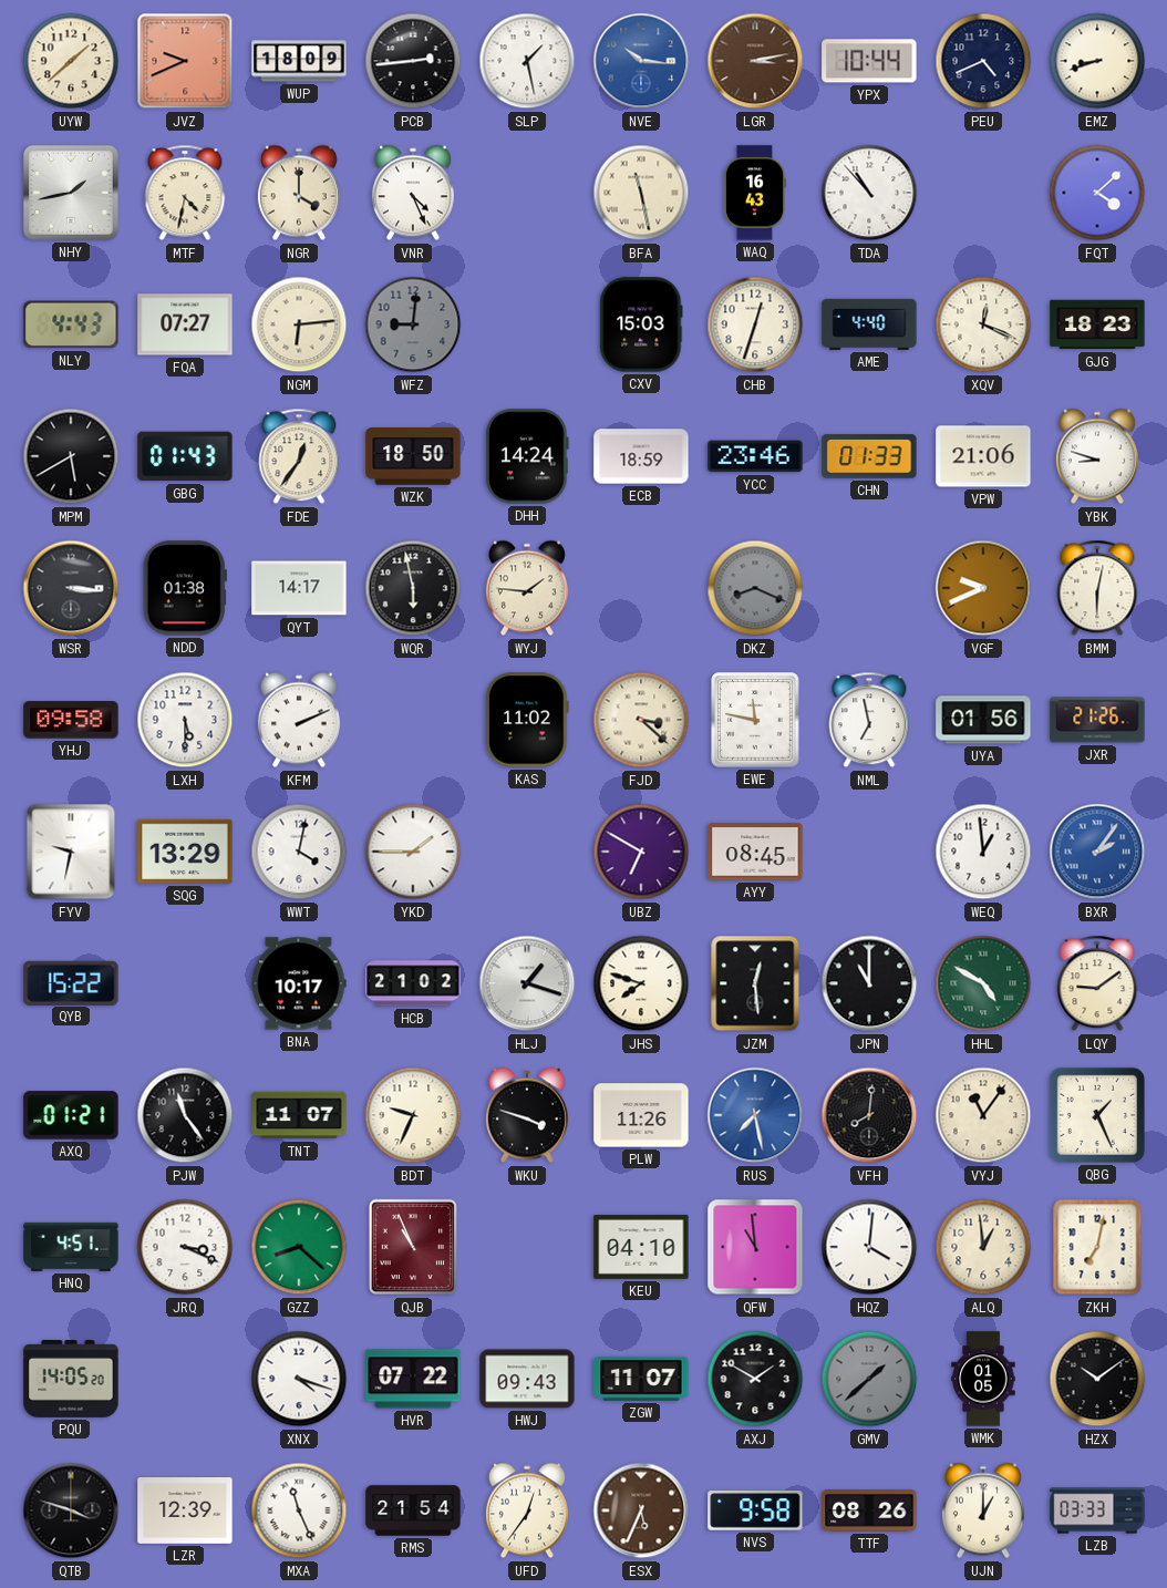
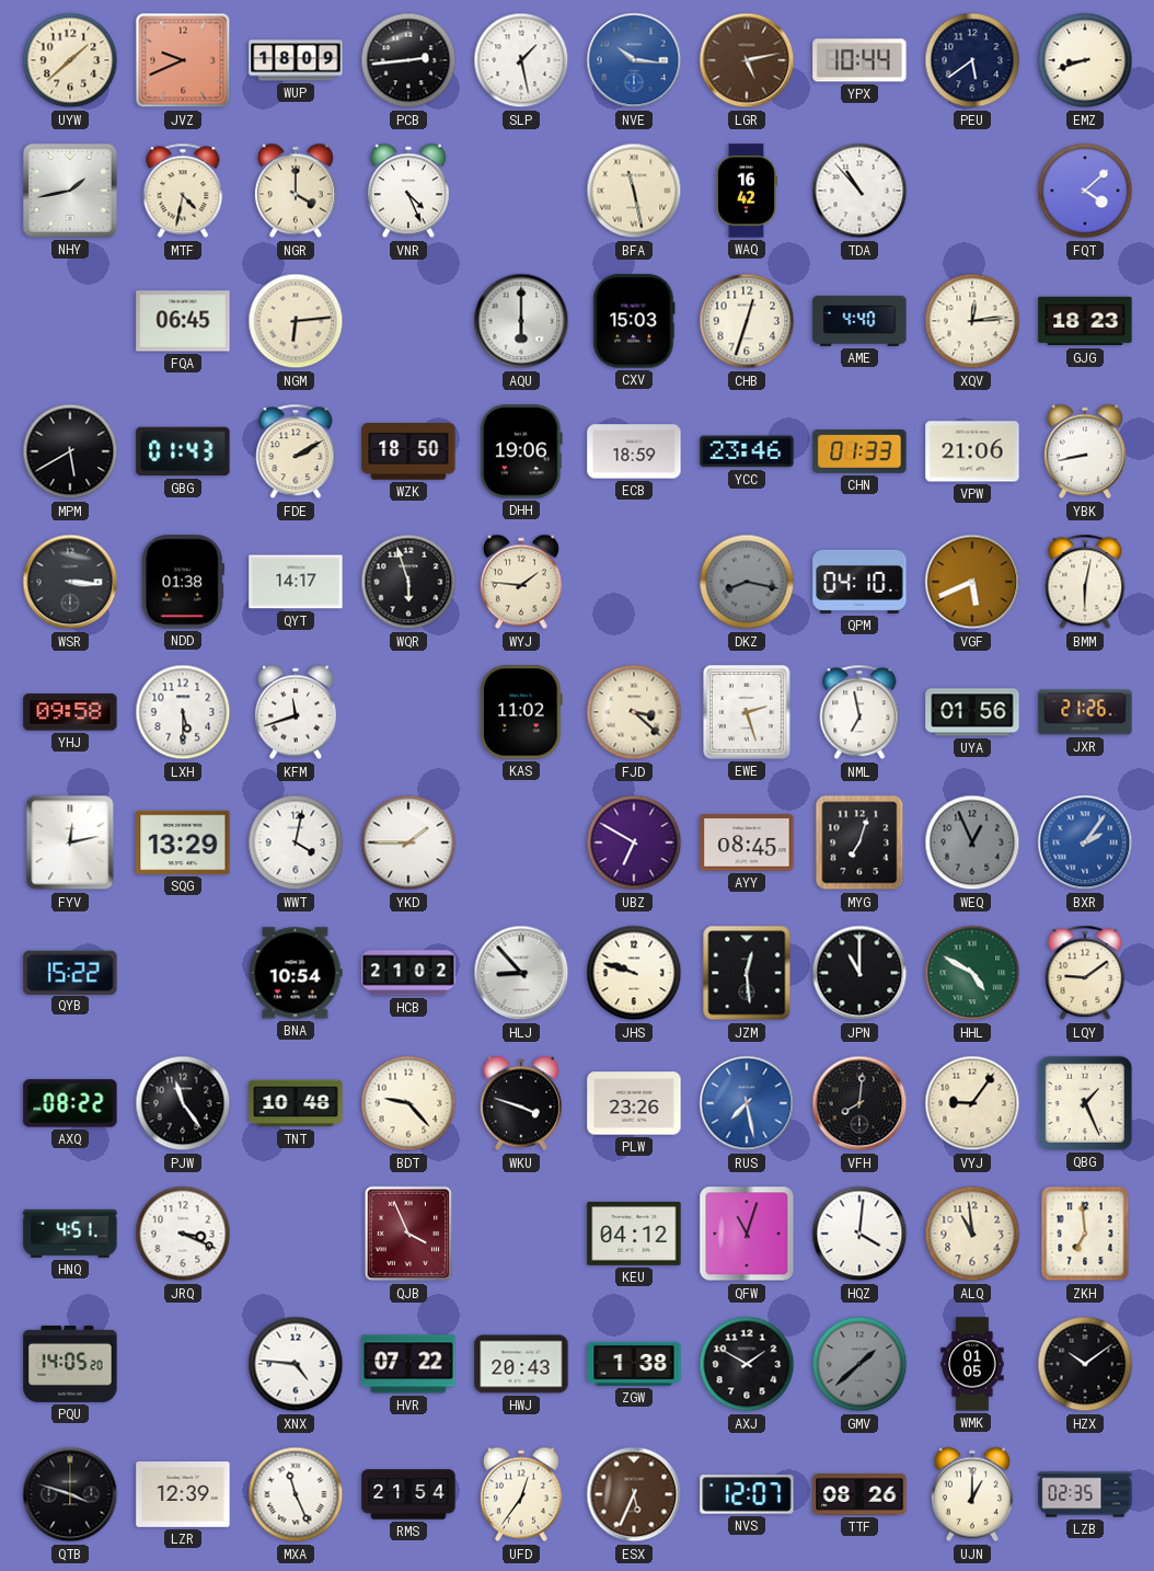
LGR: 3:13 -> 5:13 (747, 60)
PEU: 4:41 -> 5:39 (972, 60)
WAQ: 16:43 -> 16:42 (746, 191)
NLY: 4:43 -> none (71, 324)
FQA: 07:27 -> 06:45 (183, 321)
WFZ: 9:01 -> none (413, 324)
AQU: none -> 6:00 (521, 321)
XQV: 12:19 -> 12:14 (972, 321)
FDE: 12:36 -> 2:10 (296, 451)
DHH: 14:24 -> 19:06 (521, 451)
YBK: 8:48 -> 8:43 (1085, 451)
WQR: 5:58 -> 5:57 (408, 582)
DKZ: 8:19 -> 8:17 (747, 582)
QPM: none -> 04:10 (859, 582)
VGF: 9:41 -> 5:41 (972, 582)
KFM: 2:11 -> 11:42 (296, 712)
EWE: 11:47 -> 2:27 (748, 712)
FYV: 9:32 -> 12:13 (70, 842)
MYG: none -> 7:03 (859, 842)
WEQ: 12:59 -> 12:56 (972, 842)
WEQ dial: white -> grey (972, 842)
BNA: 10:17 -> 10:54 (296, 973)
HLJ: 1:18 -> 8:53 (521, 973)
JHS: 7:48 -> 9:48 (634, 973)
AXQ: 01:21 -> 08:22 (70, 1103)
TNT: 11:07 -> 10:48 (296, 1103)
BDT: 9:34 -> 9:23 (408, 1103)
PLW: 11:26 -> 23:26 (634, 1103)
VYJ: 11:06 -> 9:06 (972, 1103)
GZZ: 8:22 -> none (299, 1247)
QJB: 10:56 -> 3:56 (407, 1234)
KEU: 04:10 -> 04:12 (634, 1234)
QFW: 10:59 -> 11:03 (747, 1234)
ALQ: 12:59 -> 10:59 (972, 1234)
ZKH: 7:02 -> 6:59 (1085, 1234)
XNX: 4:18 -> 4:46 (296, 1364)
HWJ: 09:43 -> 20:43 (521, 1364)
ZGW: 11:07 -> 1:38 (634, 1364)
NVS: 9:58 -> 12:07 (747, 1494)
LZB: 03:33 -> 02:35 (1085, 1494)
